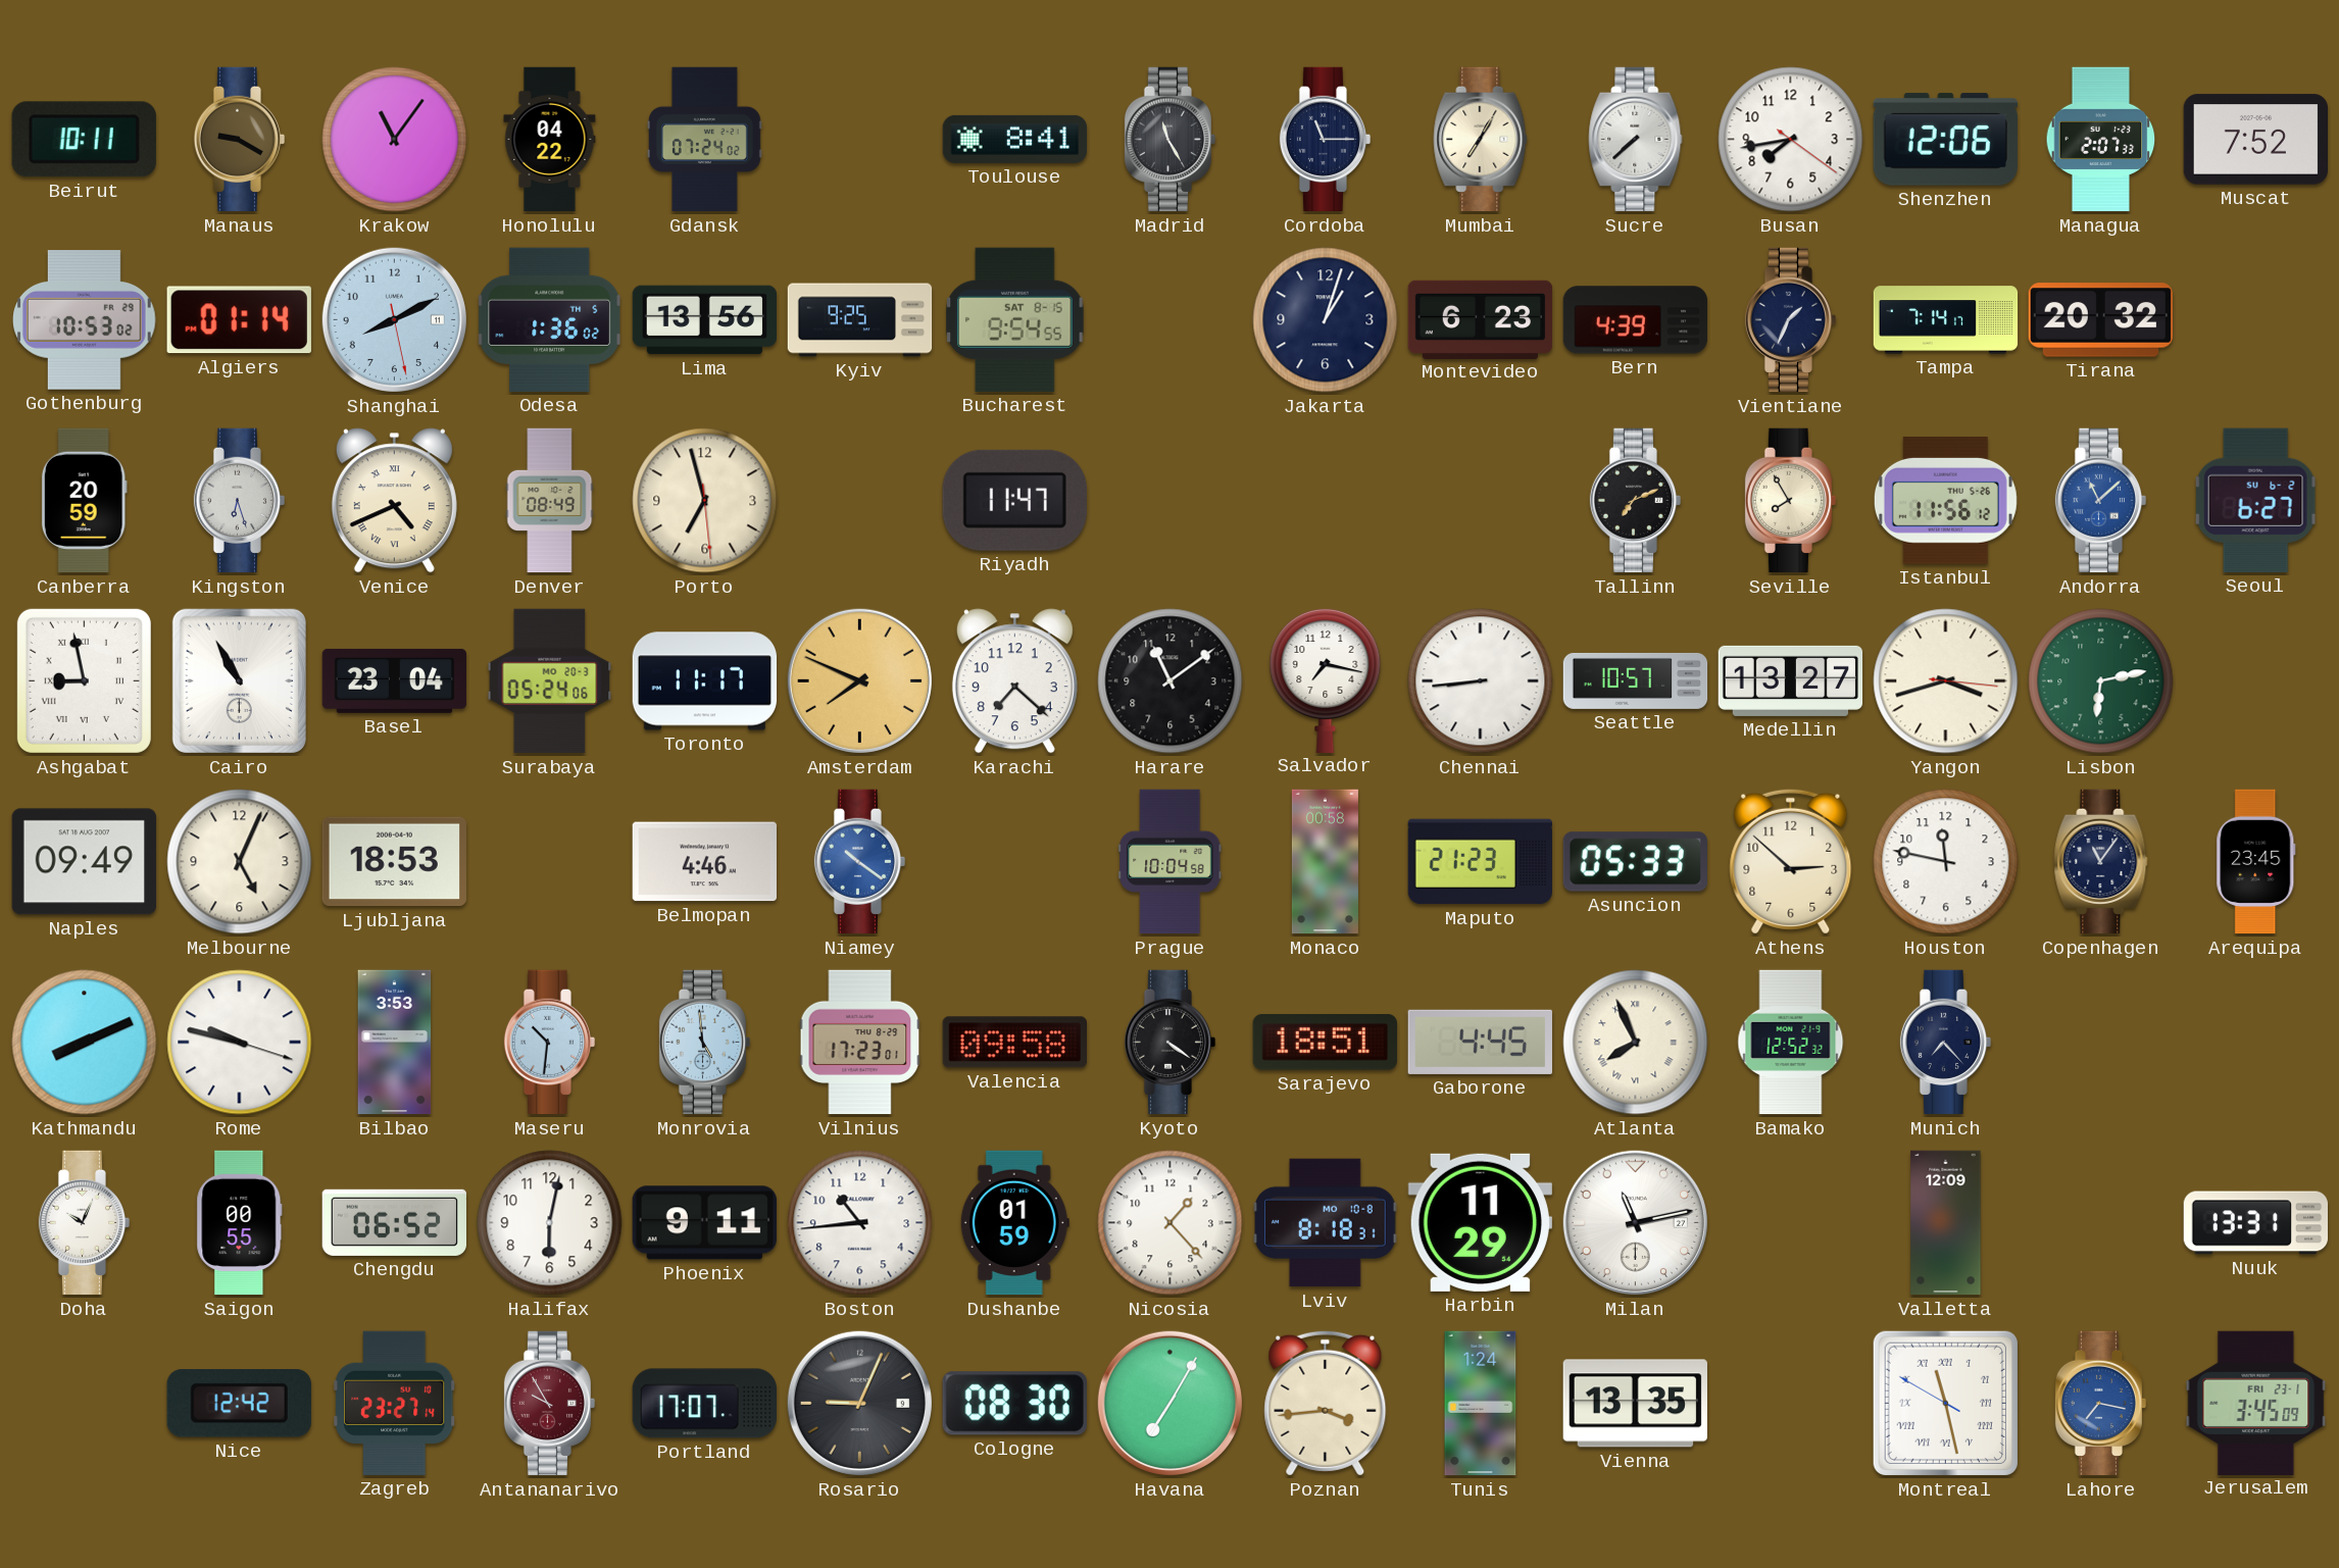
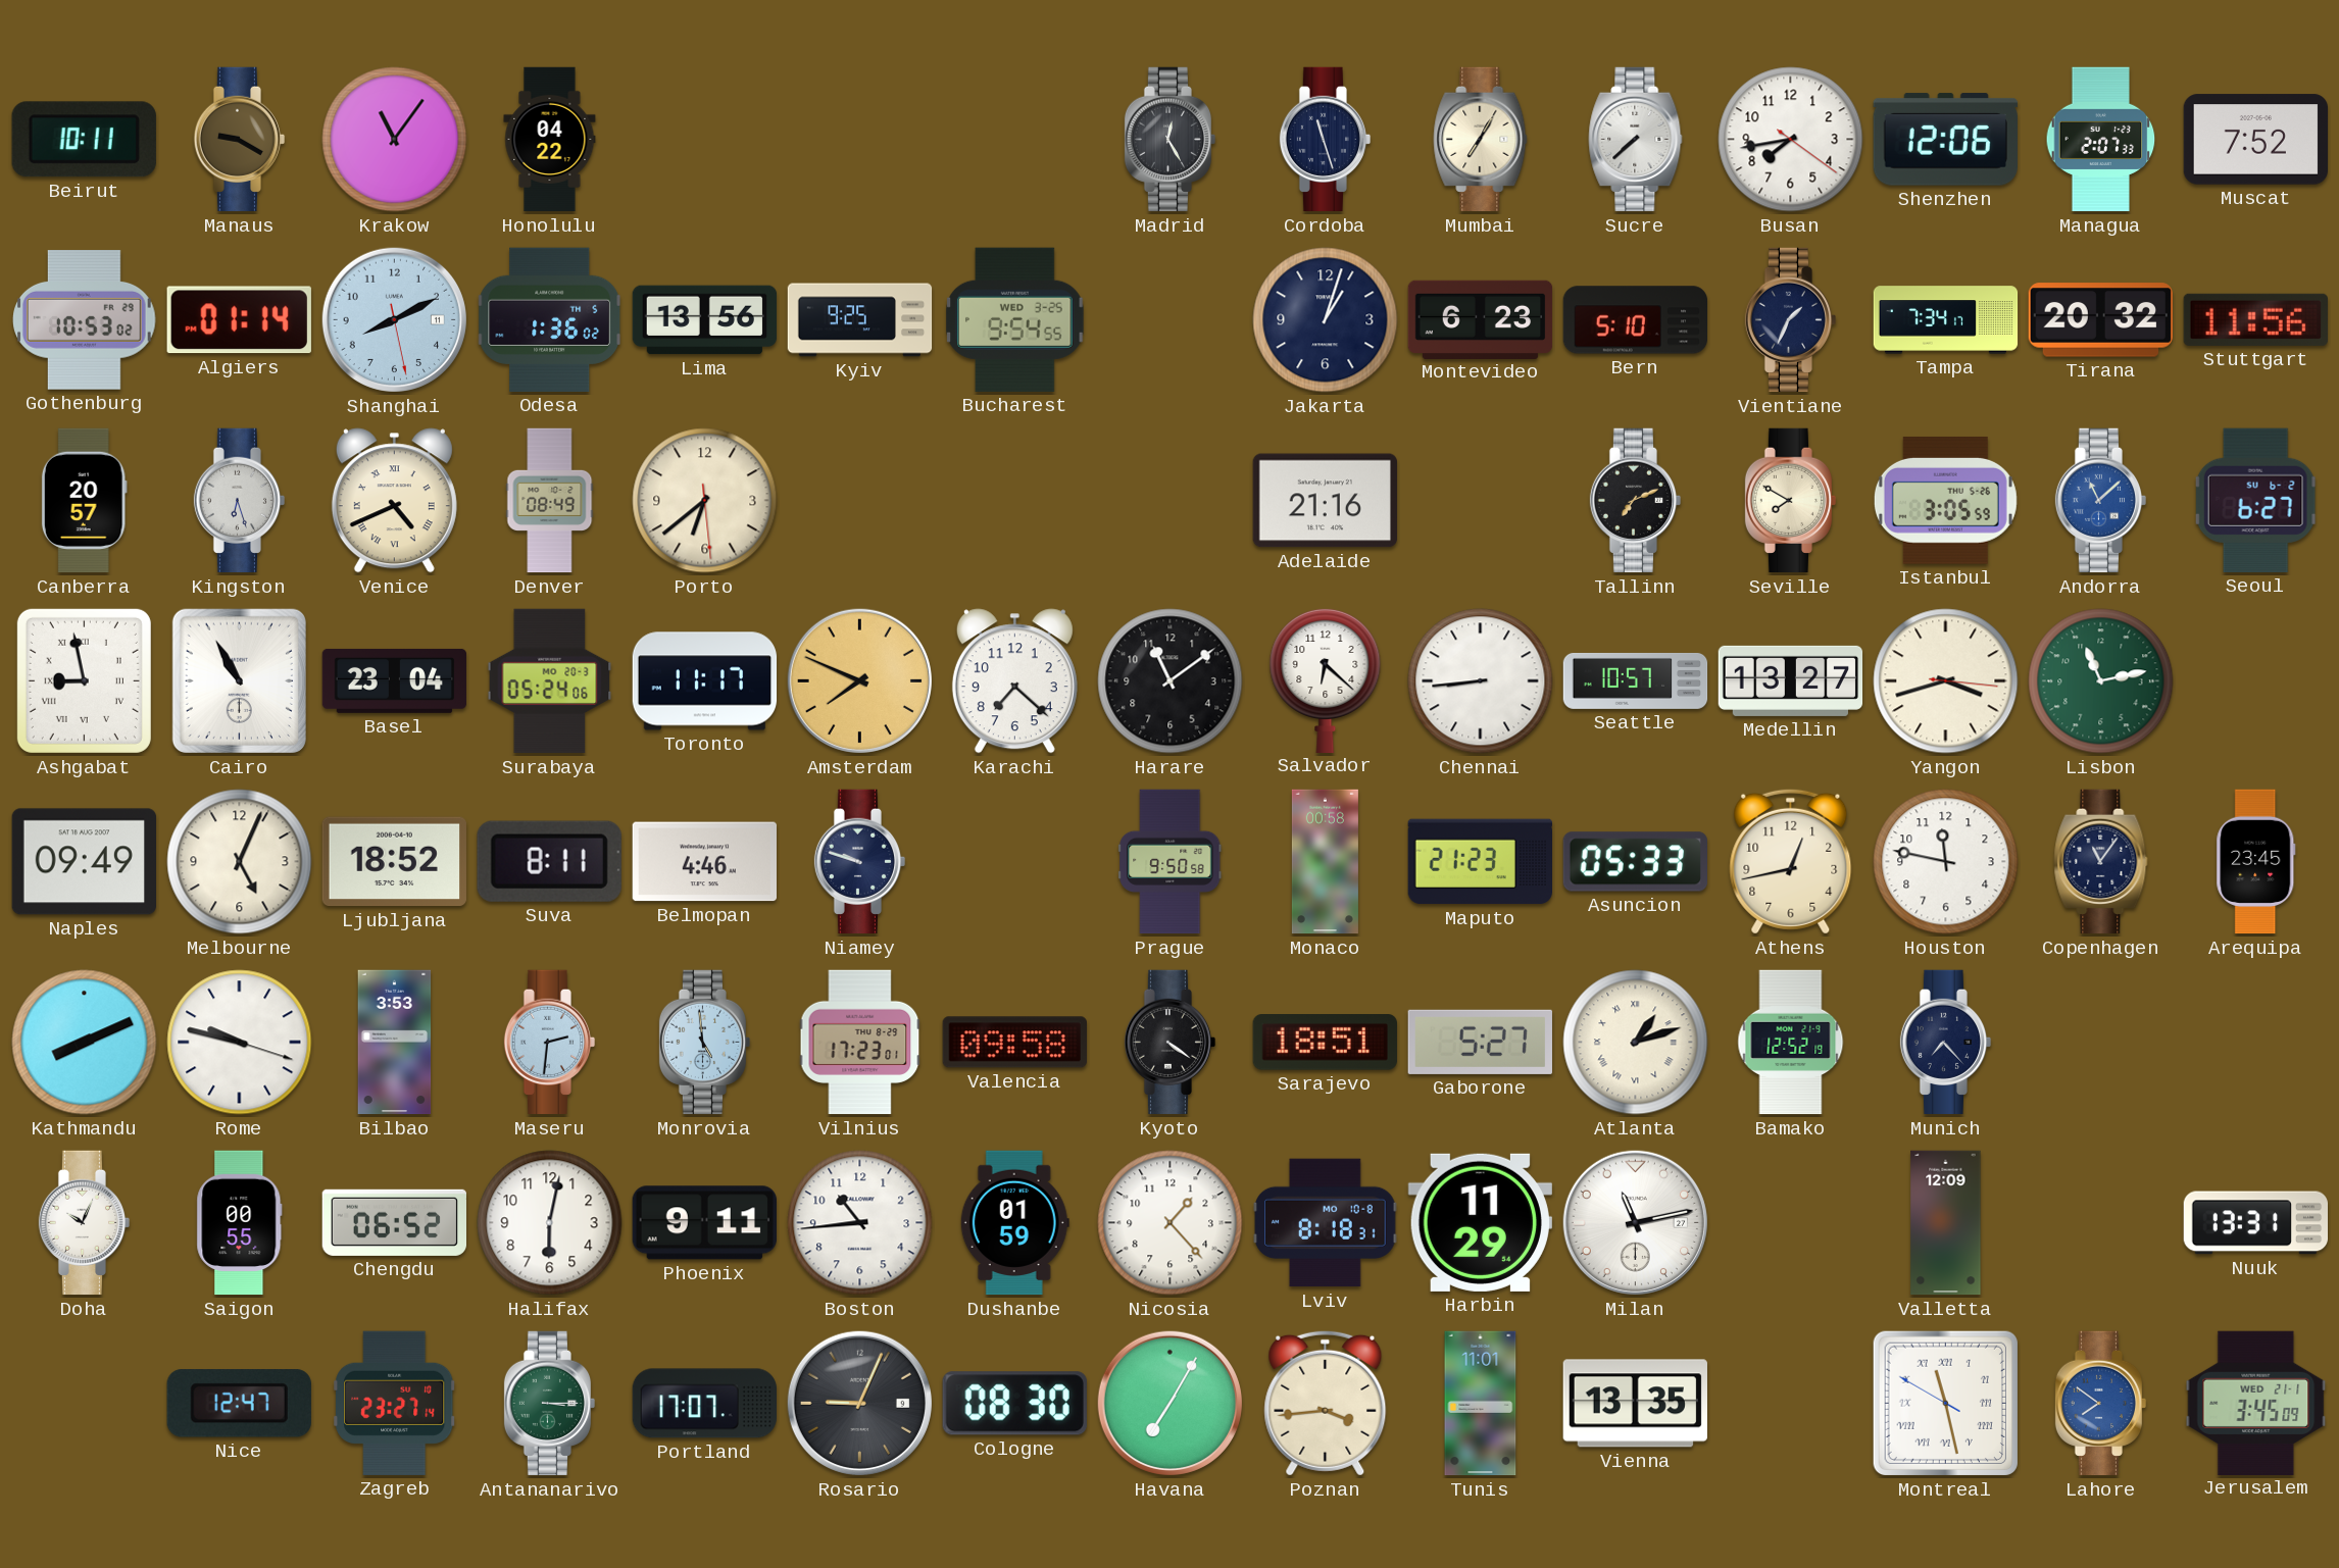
Gdansk: 07:24 -> none (704, 140)
Toulouse: 8:41 -> none (1015, 139)
Madrid: 11:25 -> 12:25 (1171, 140)
Cordoba: 11:15 -> 11:27 (1326, 140)
Bucharest date: SAT 8-15 -> WED 3-25 (1015, 319)
Bern: 4:39 -> 5:10 (1636, 320)
Tampa: 7:14 -> 7:34 (1946, 320)
Stuttgart: none -> 11:56 (2255, 319)
Canberra: 20:59 -> 20:57 (84, 501)
Porto: 6:57 -> 6:38 (705, 501)
Riyadh: 11:47 -> none (1014, 500)
Adelaide: none -> 21:16 (1325, 501)
Seville: 7:55 -> 7:50 (1791, 501)
Istanbul: 11:56 -> 3:05 (1945, 500)
Salvador: 7:17 -> 6:22 (1326, 679)
Lisbon: 6:13 -> 11:13 (2101, 681)
Ljubljana: 18:53 -> 18:52 (394, 862)
Suva: none -> 8:11 (549, 861)
Niamey: 10:21 -> 9:48 (860, 862)
Niamey dial: blue -> navy (860, 862)
Prague: 10:04 -> 9:50 (1171, 862)
Athens: 2:52 -> 12:43 (1791, 861)
Maseru: 10:31 -> 2:31 (550, 1043)
Gaborone: 4:45 -> 5:27 (1480, 1042)
Atlanta: 7:56 -> 1:12 (1636, 1043)
Bamako: 12:52:32 -> 12:52:19 (1791, 1043)
Nice: 12:42 -> 12:47 (239, 1404)
Antananarivo: 9:55 -> 3:15 (550, 1404)
Antananarivo dial: burgundy -> green (550, 1404)
Tunis: 1:24 -> 11:01 (1481, 1404)
Lahore: 7:17 -> 7:51 (2101, 1404)
Jerusalem date: FRI 23-1 -> WED 21-1 (2256, 1403)
